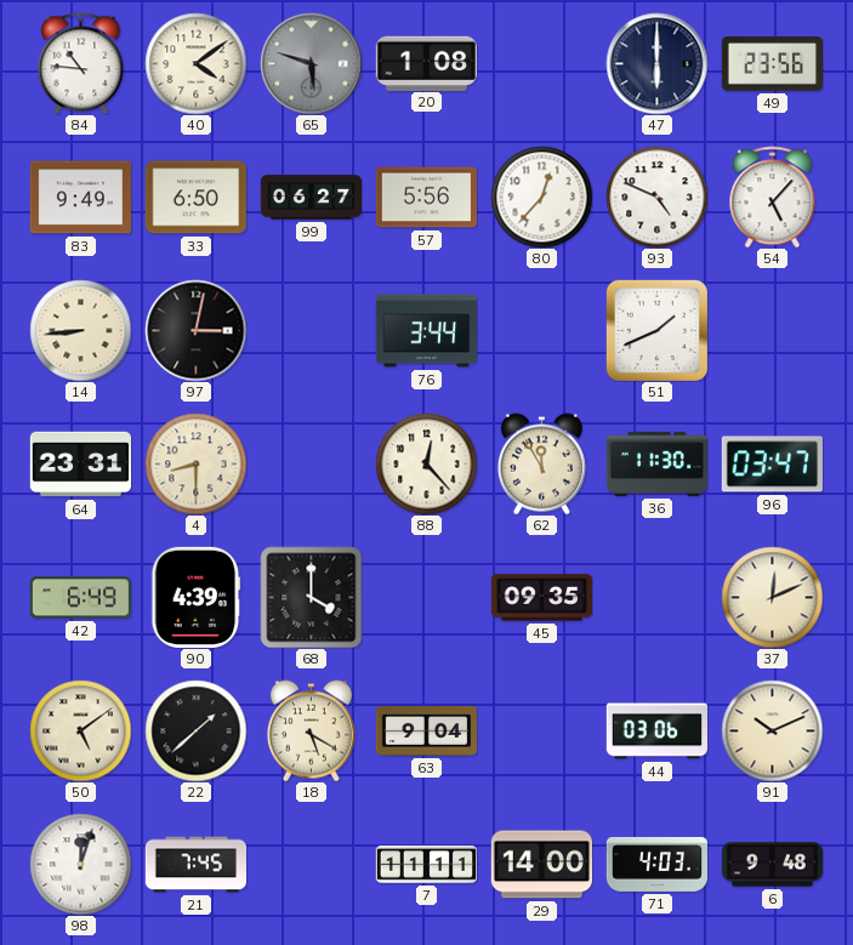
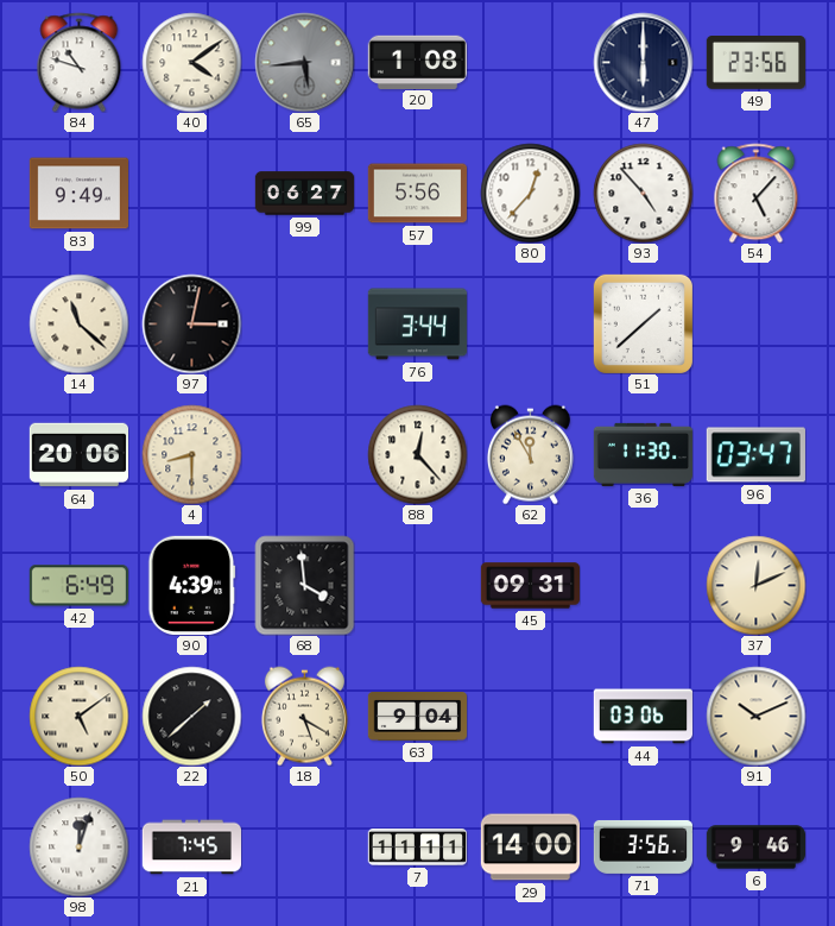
84: 10:46 -> 10:48 (80, 62)
65: 5:48 -> 5:44 (304, 62)
33: 6:50 -> none (195, 198)
93: 4:49 -> 4:53 (643, 193)
14: 8:44 -> 11:22 (78, 323)
51: 1:41 -> 1:38 (643, 323)
64: 23:31 -> 20:06 (78, 455)
68: 4:00 -> 3:59 (304, 585)
45: 09:35 -> 09:31 (530, 586)
71: 4:03 -> 3:56 (643, 846)
6: 9:48 -> 9:46 (755, 848)
